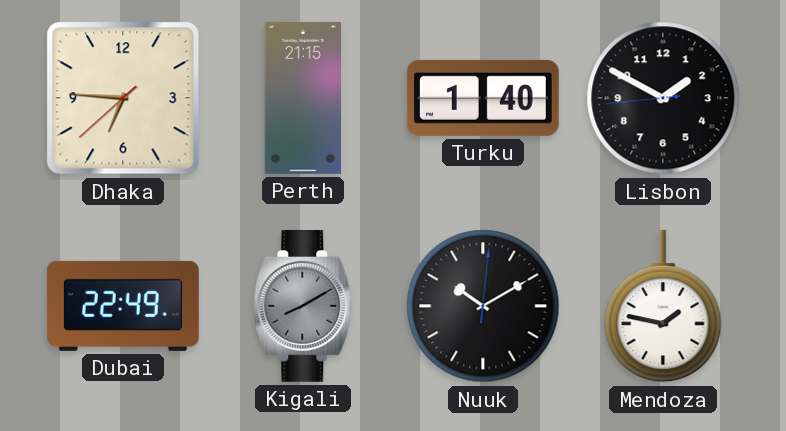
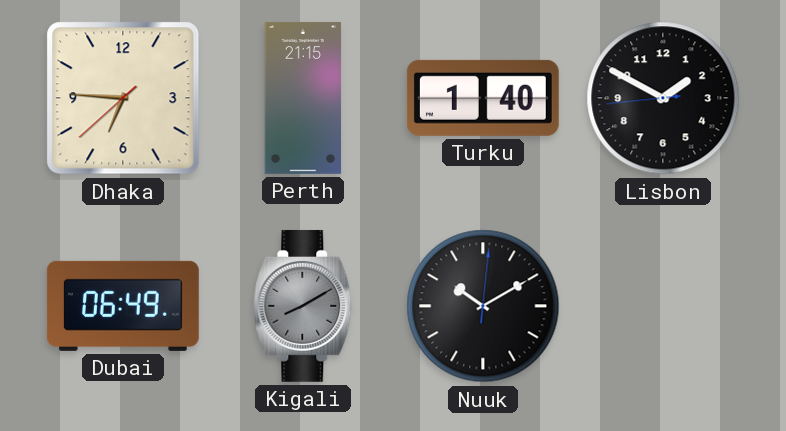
Dubai: 22:49 -> 06:49 (123, 306)
Mendoza: 1:47 -> none (663, 306)
